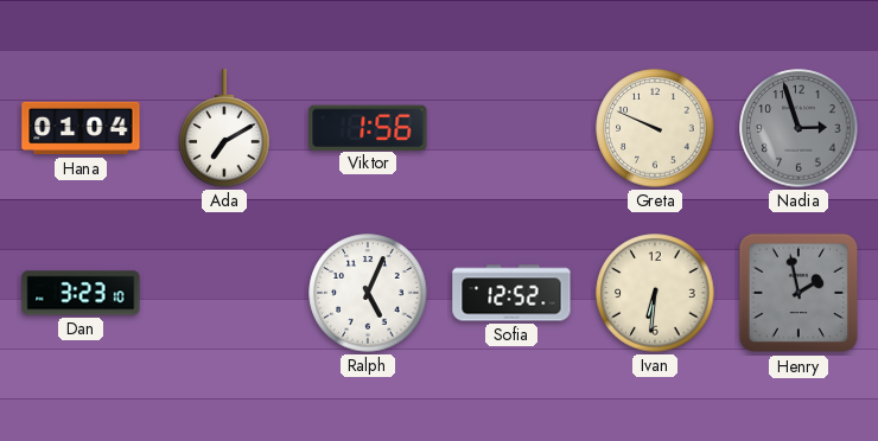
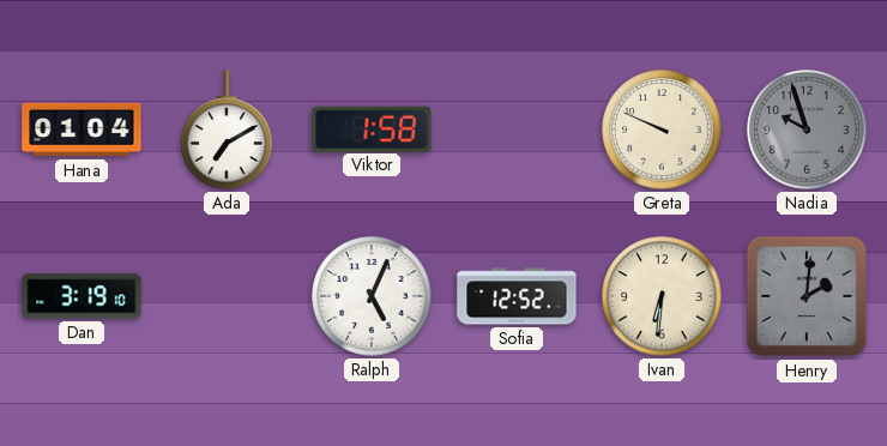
Viktor: 1:56 -> 1:58 (372, 128)
Nadia: 2:57 -> 9:57 (807, 129)
Dan: 3:23 -> 3:19 (82, 296)
Henry: 1:58 -> 2:01 (807, 296)
